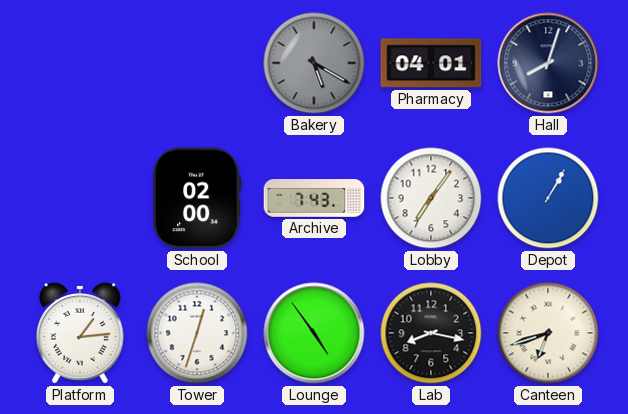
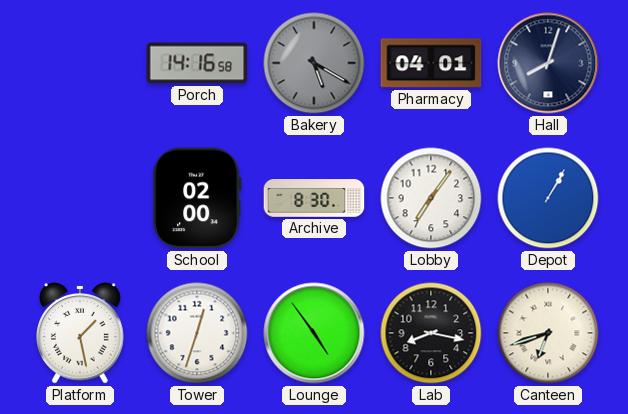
Porch: none -> 14:16 (197, 63)
Archive: 7:43 -> 8:30 (314, 198)
Platform: 1:14 -> 1:28 (81, 333)
